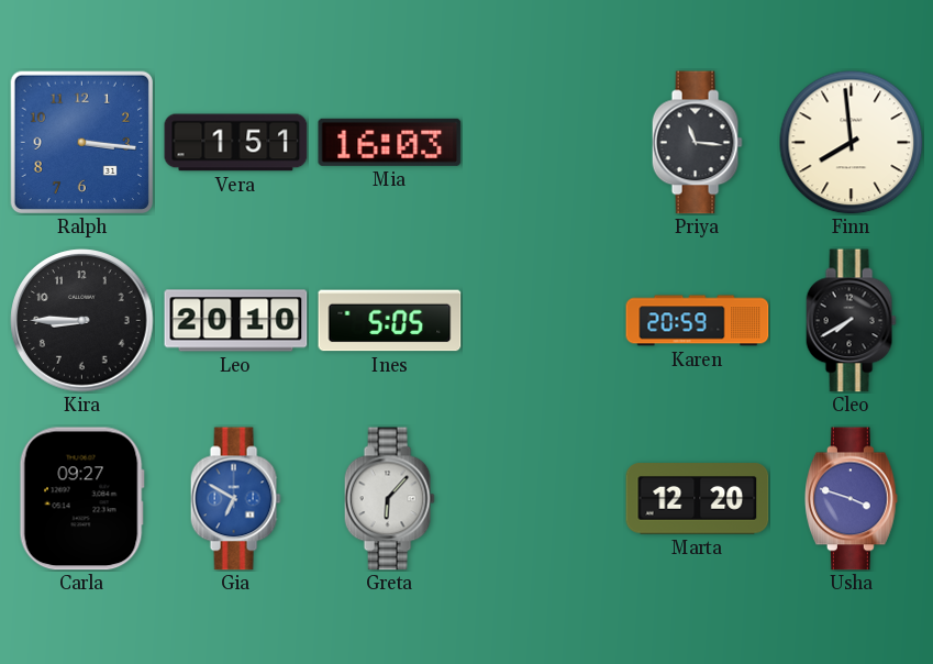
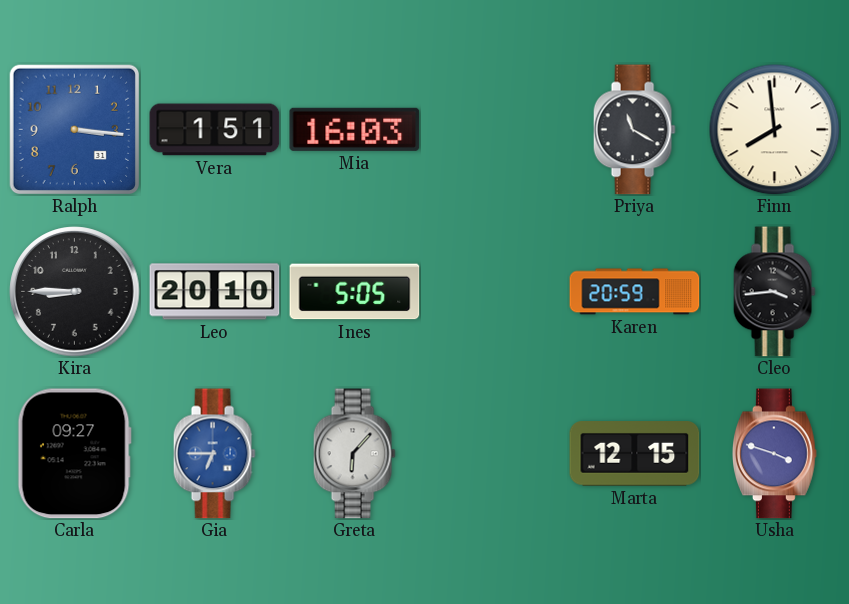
Priya: 11:16 -> 11:20 (634, 130)
Cleo: 7:40 -> 3:44 (774, 292)
Gia: 6:50 -> 6:45 (214, 454)
Marta: 12:20 -> 12:15 (635, 454)
